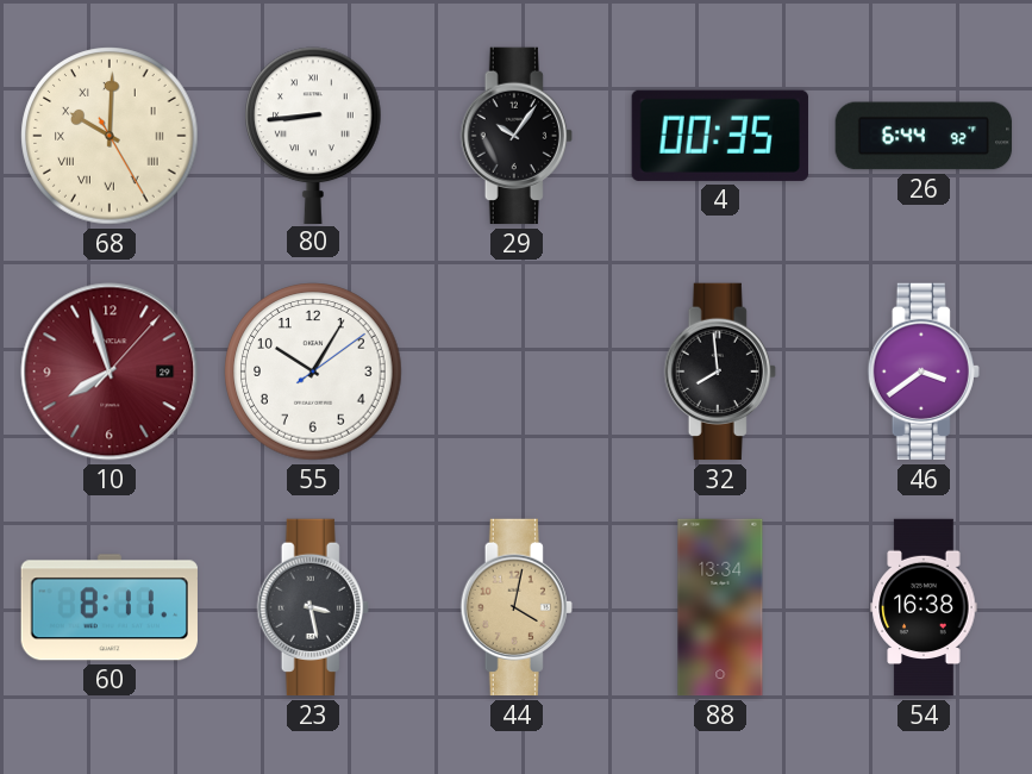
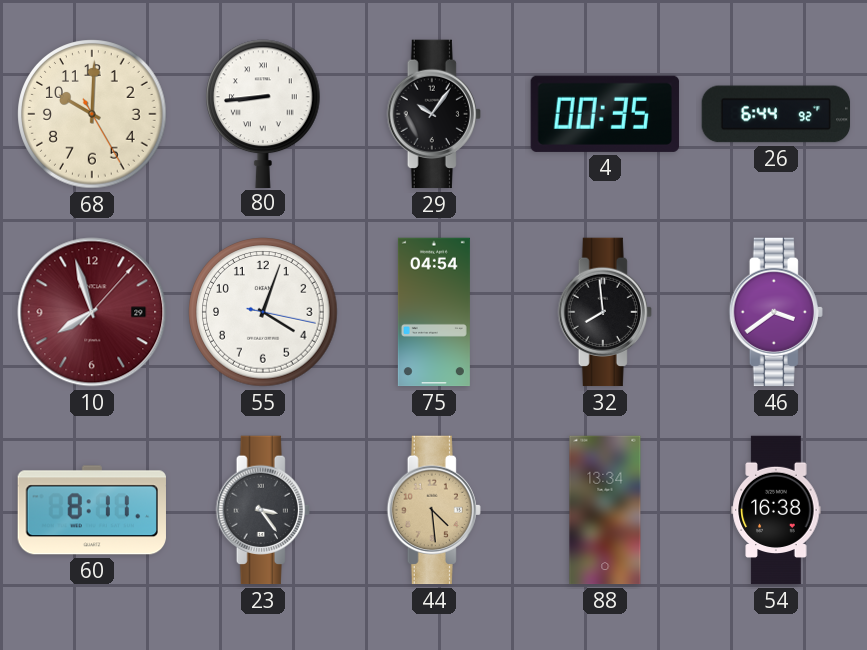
68 numerals: Roman -> Arabic (92, 114)
55: 10:05 -> 4:03 (263, 312)
75: none -> 04:54 (434, 312)
23: 3:28 -> 3:24 (263, 510)
44: 4:02 -> 4:29 (434, 510)
